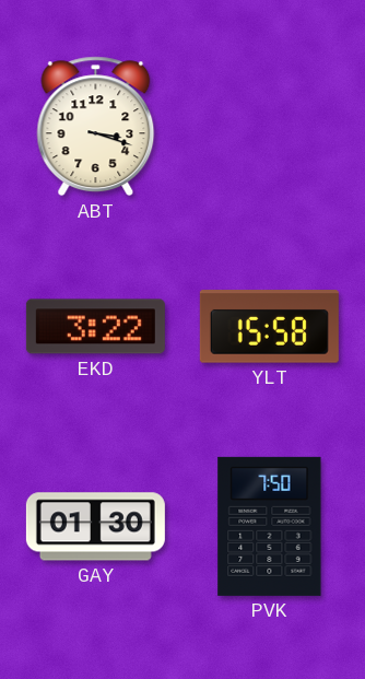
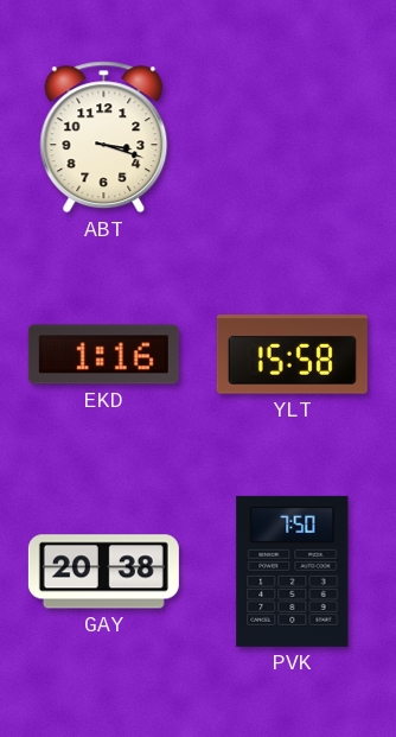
EKD: 3:22 -> 1:16 (103, 355)
GAY: 01:30 -> 20:38 (103, 572)
